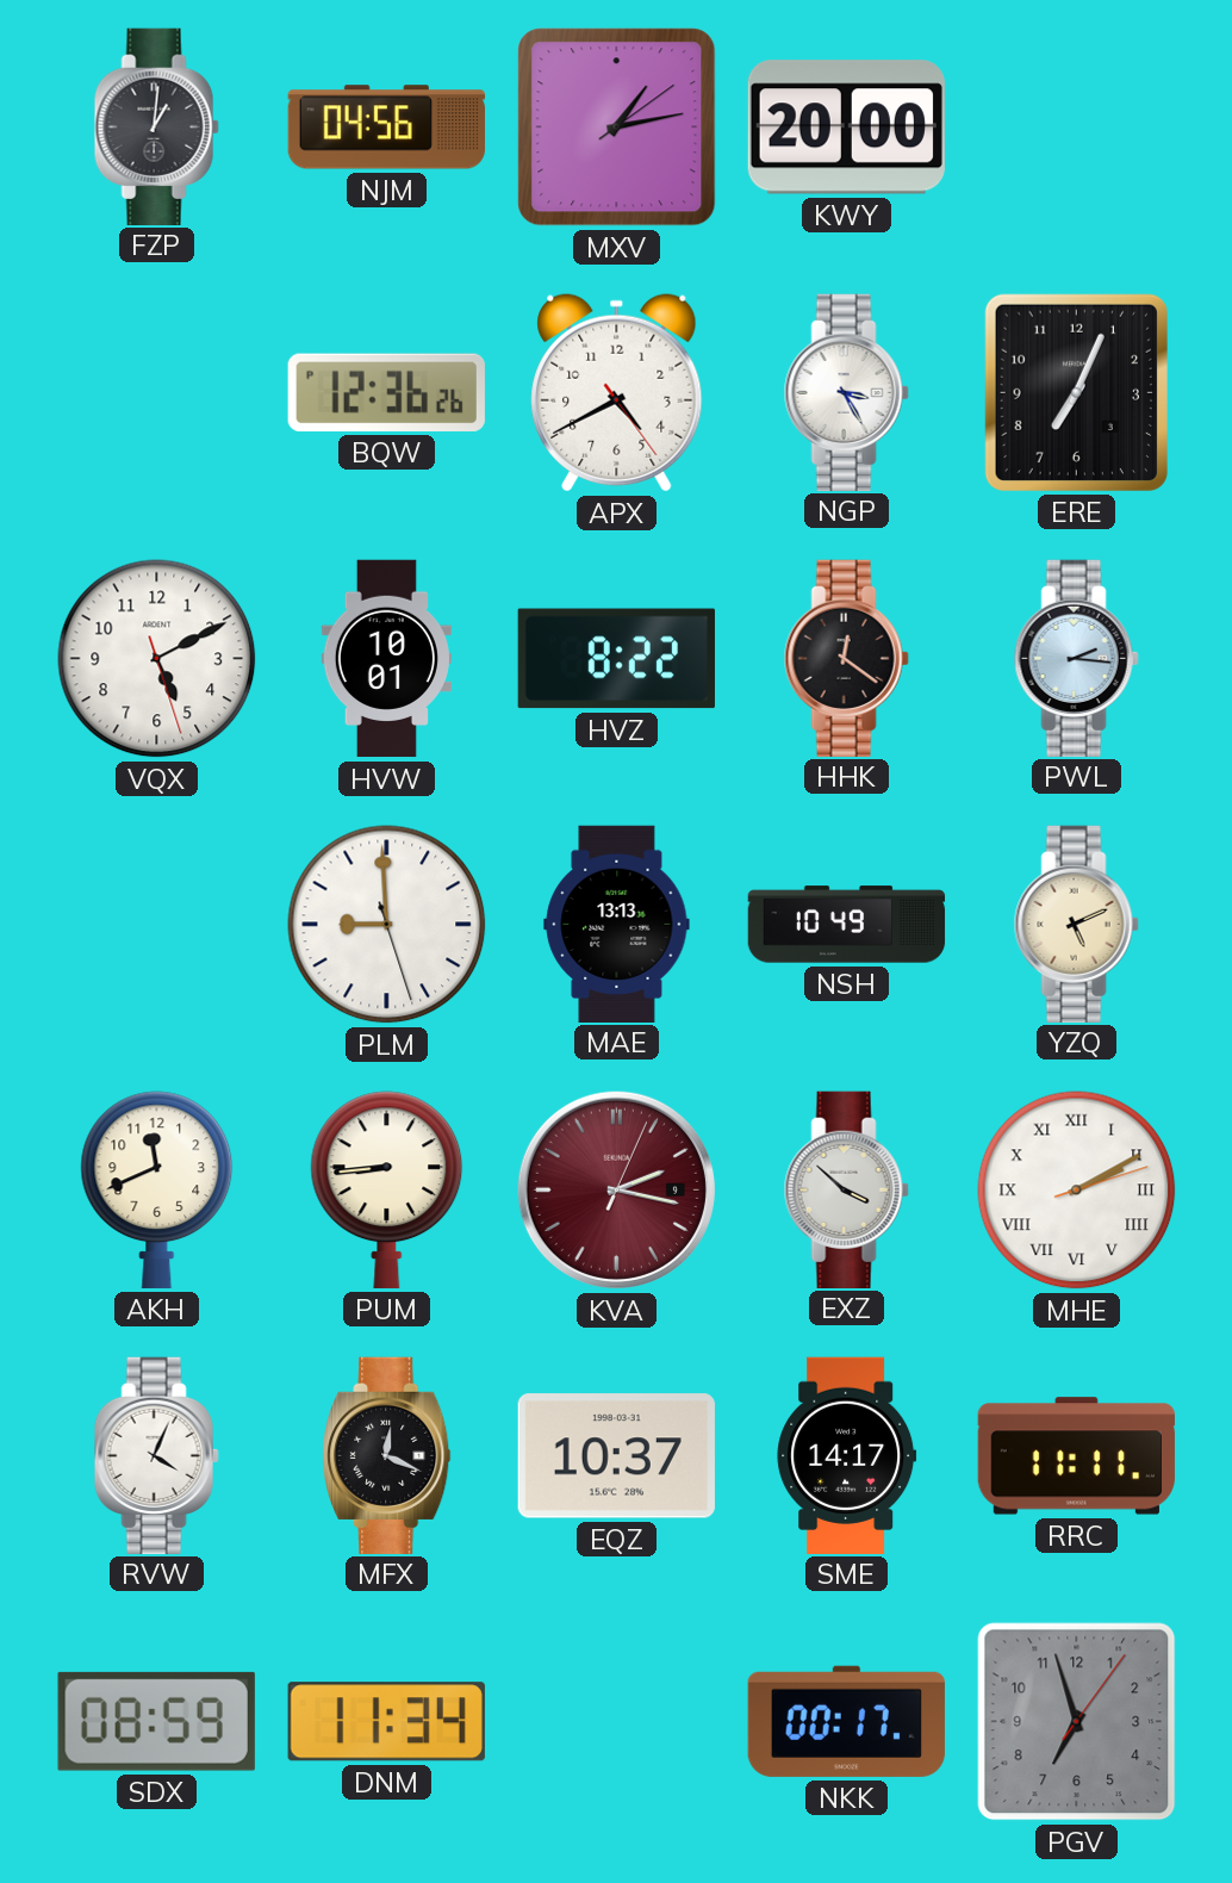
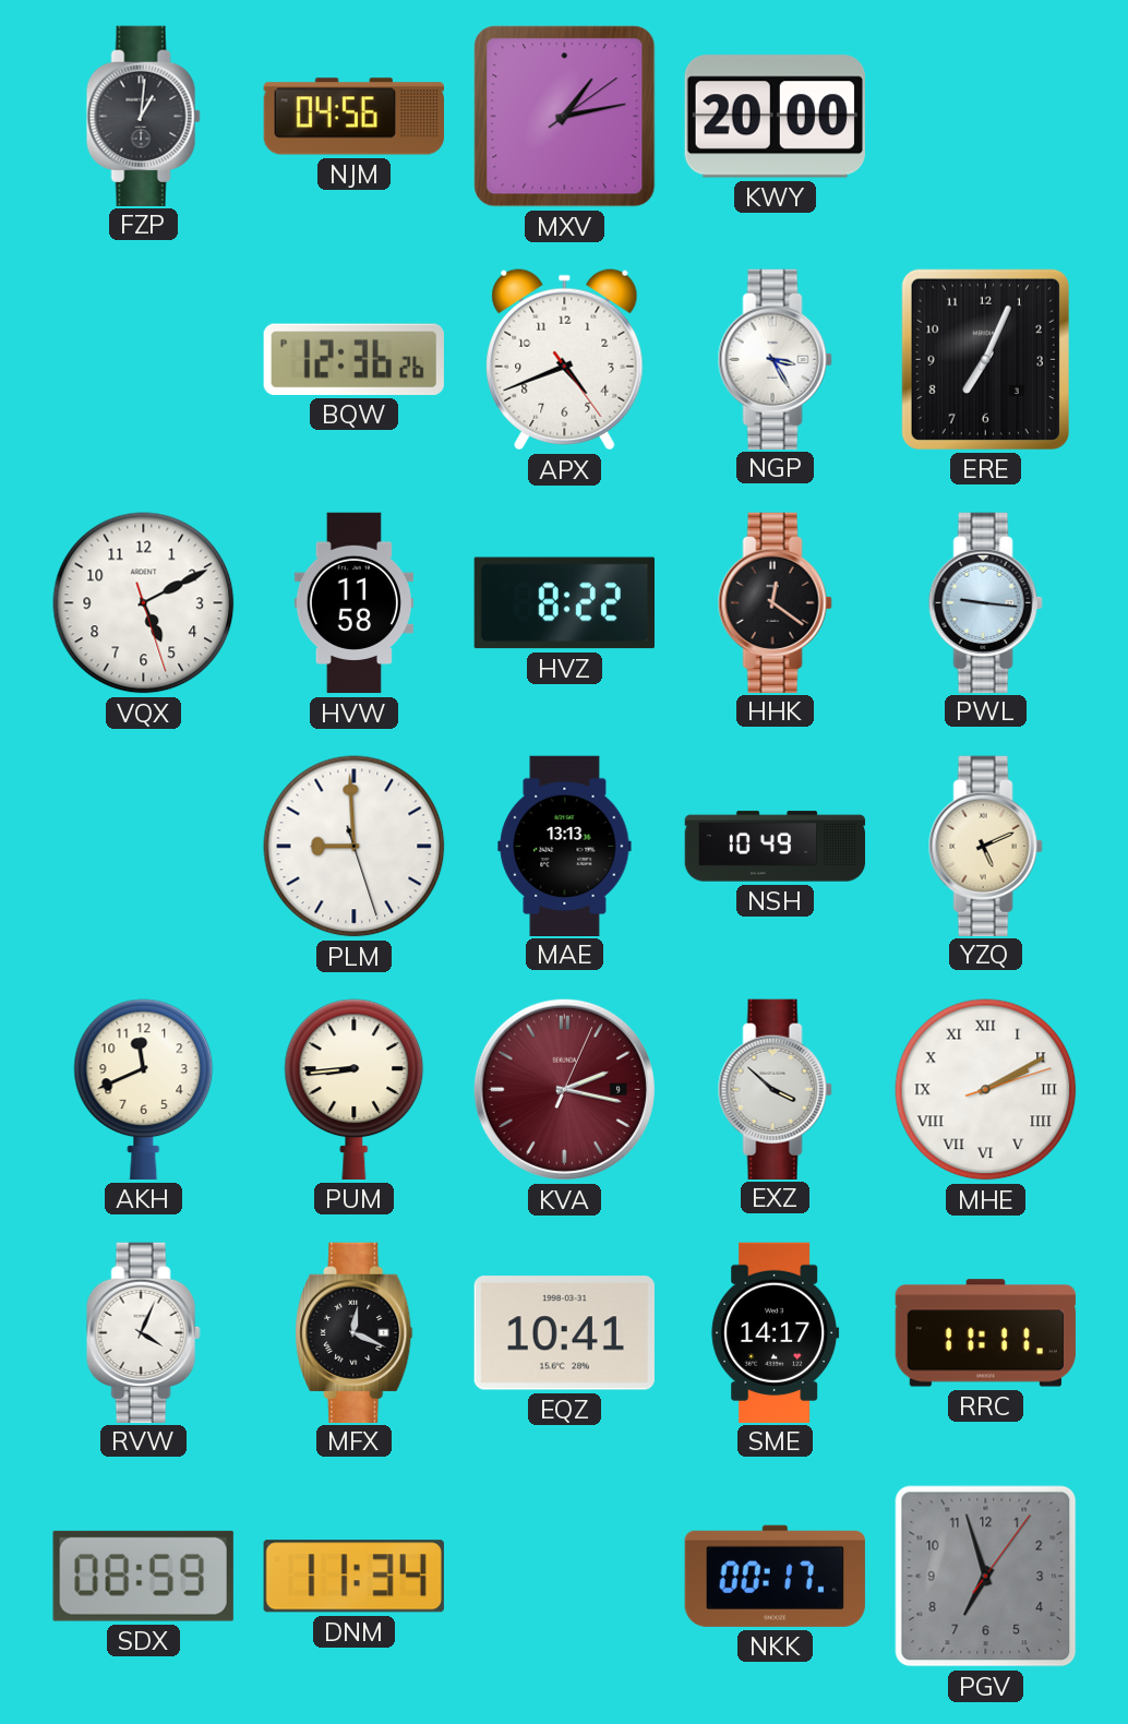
APX: 4:40 -> 4:41 (565, 360)
HVW: 10:01 -> 11:58 (353, 603)
PWL: 2:16 -> 9:16 (985, 602)
EQZ: 10:37 -> 10:41 (564, 1333)
